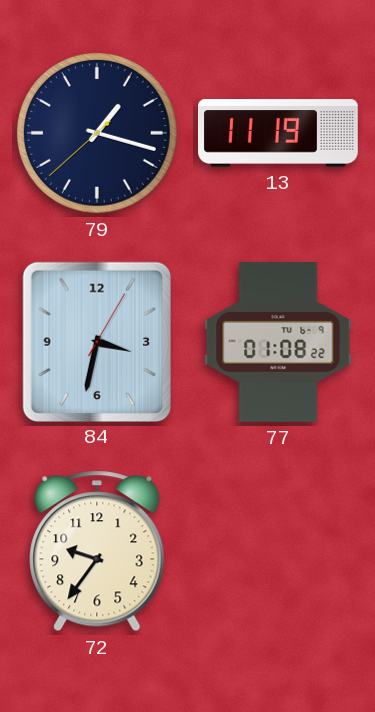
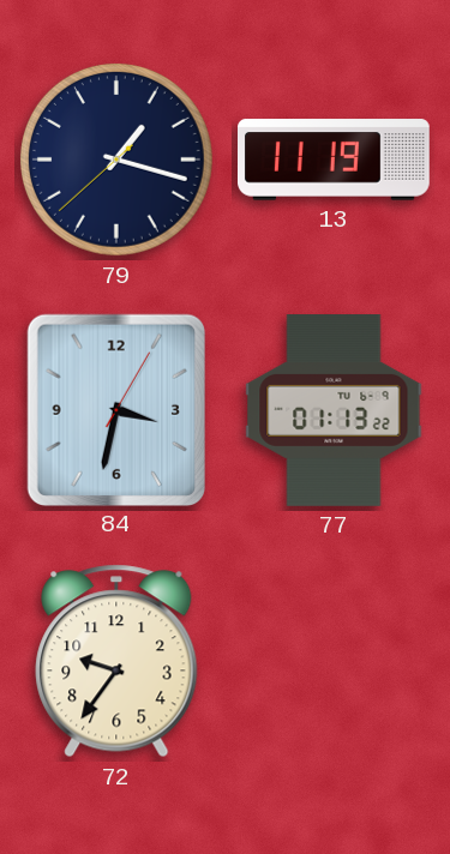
77: 01:08 -> 01:13 (334, 411)
